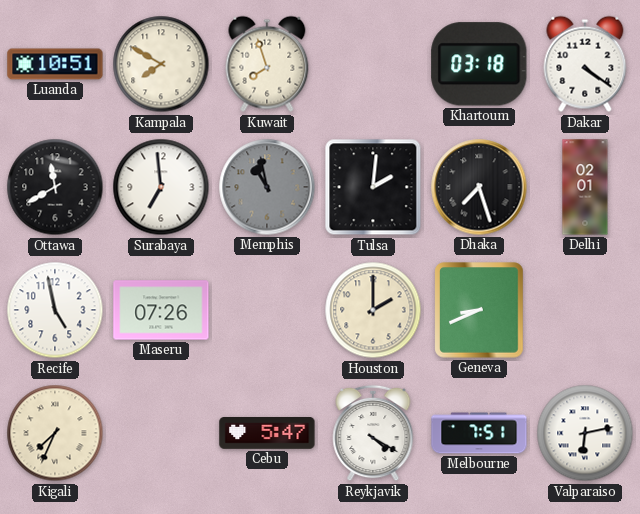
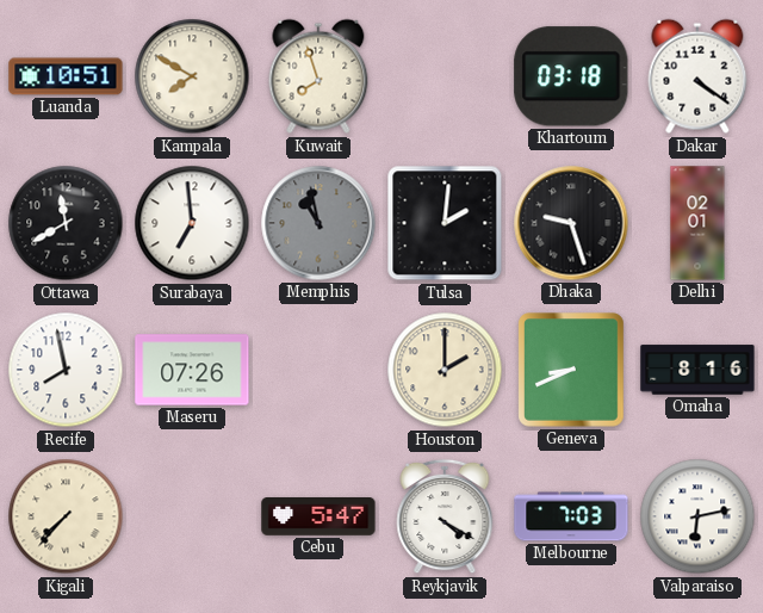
Dhaka: 7:27 -> 9:27 (571, 223)
Recife: 4:58 -> 7:58 (66, 370)
Omaha: none -> 8:16 (697, 370)
Kigali: 7:34 -> 7:37 (66, 516)
Melbourne: 7:51 -> 7:03 (571, 516)
